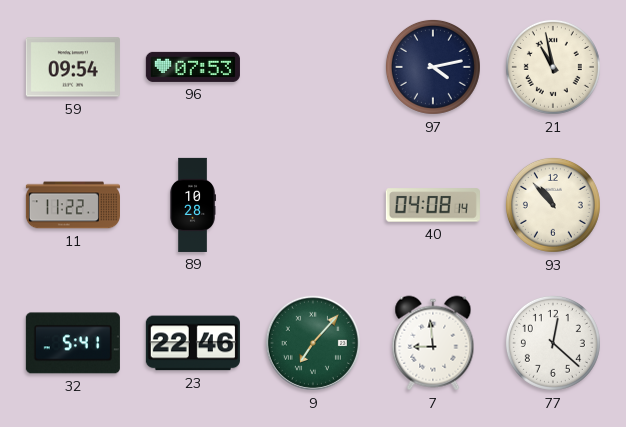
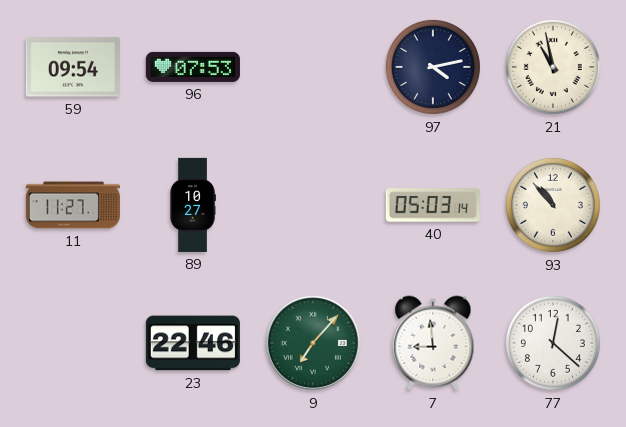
11: 11:22 -> 11:27 (73, 205)
89: 10:28 -> 10:27 (193, 205)
40: 04:08 -> 05:03 (433, 205)
32: 5:41 -> none (73, 343)
